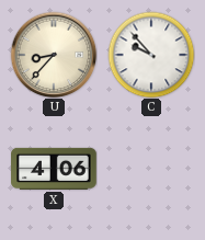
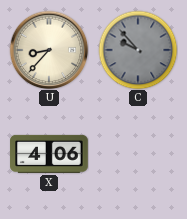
C dial: white -> grey (138, 50)
